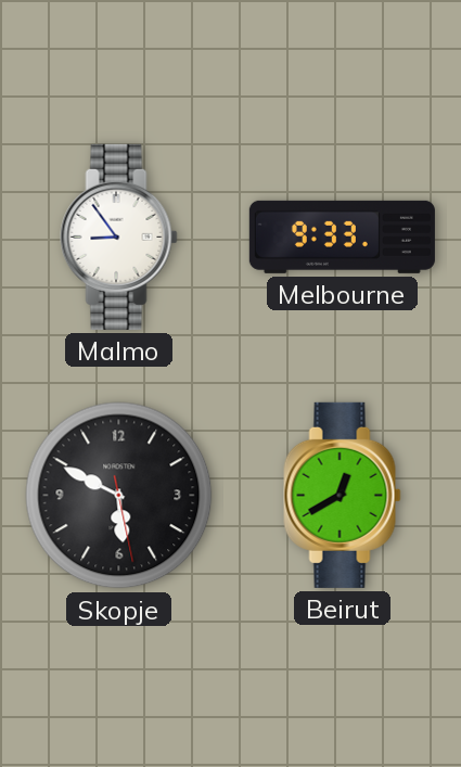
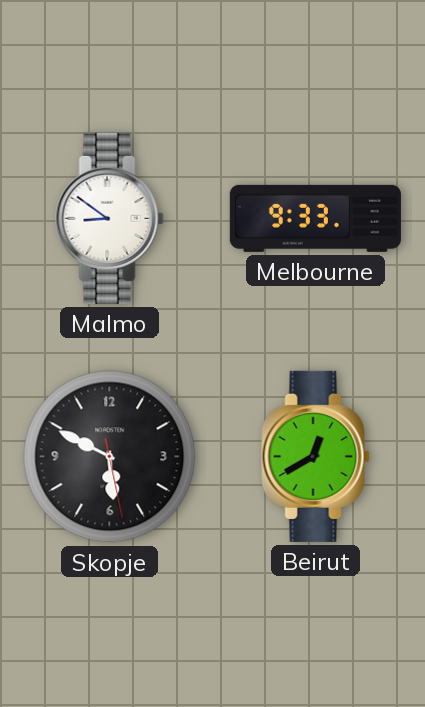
Malmo: 8:54 -> 8:51 (110, 218)
